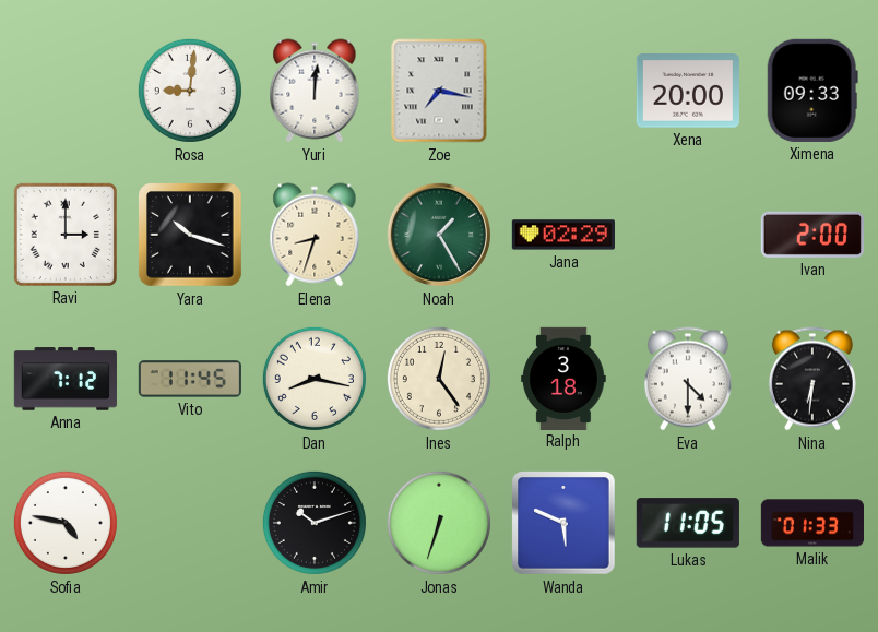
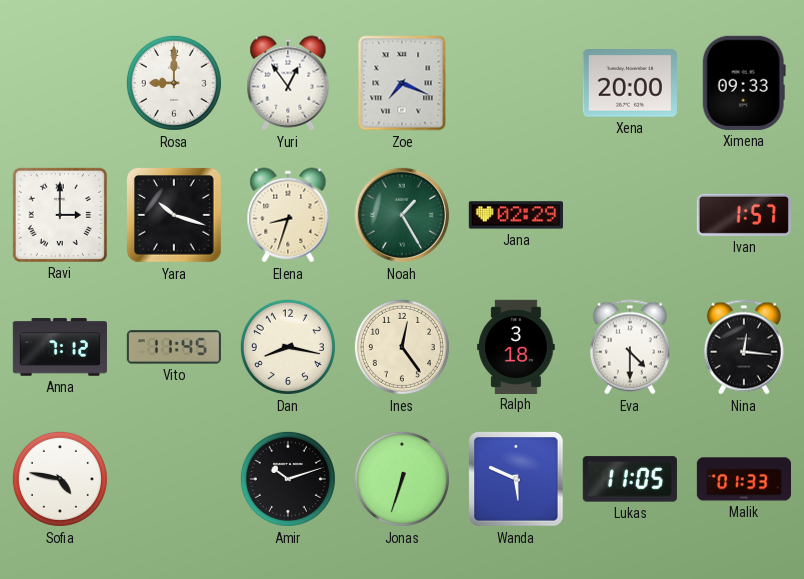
Rosa: 9:01 -> 9:00 (174, 83)
Yuri: 12:01 -> 12:54 (288, 83)
Zoe: 7:17 -> 7:19 (402, 83)
Ivan: 2:00 -> 1:57 (744, 215)
Nina: 6:31 -> 12:16 (744, 347)
